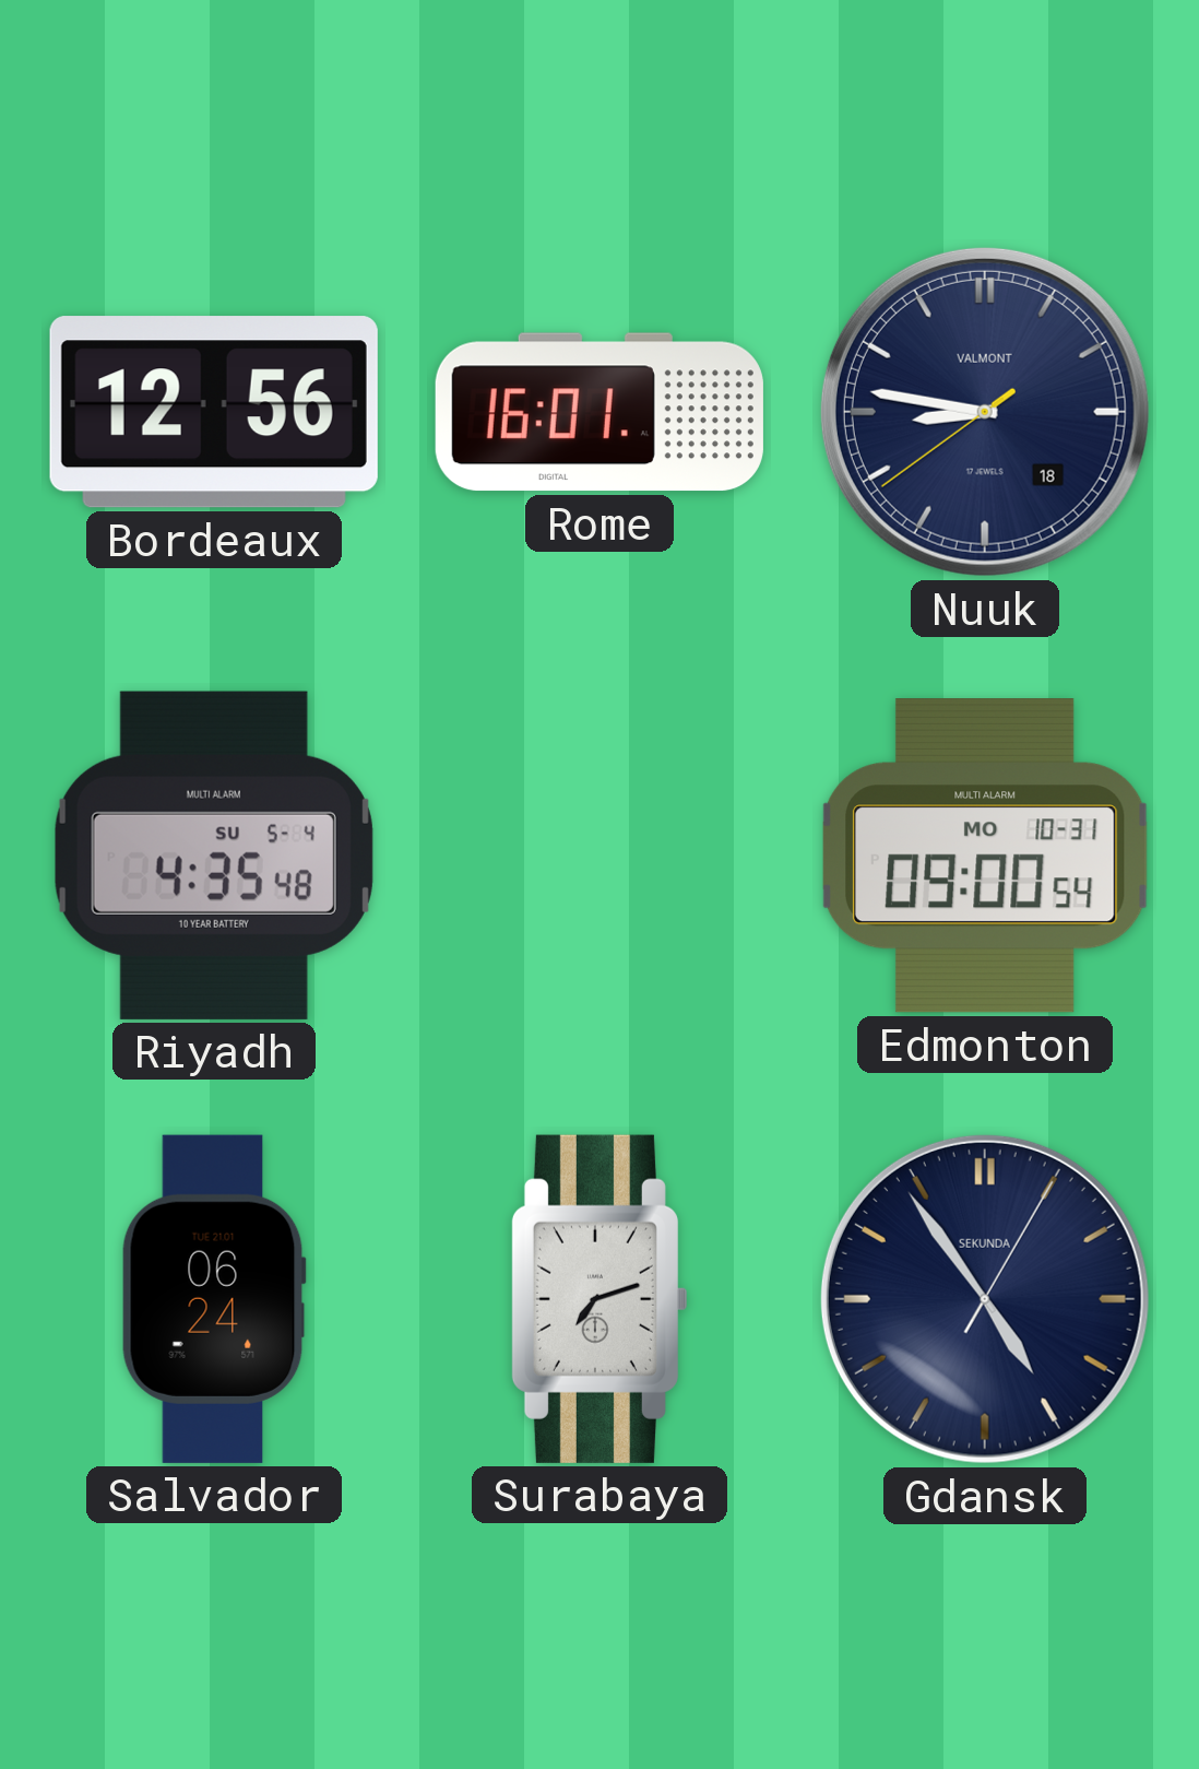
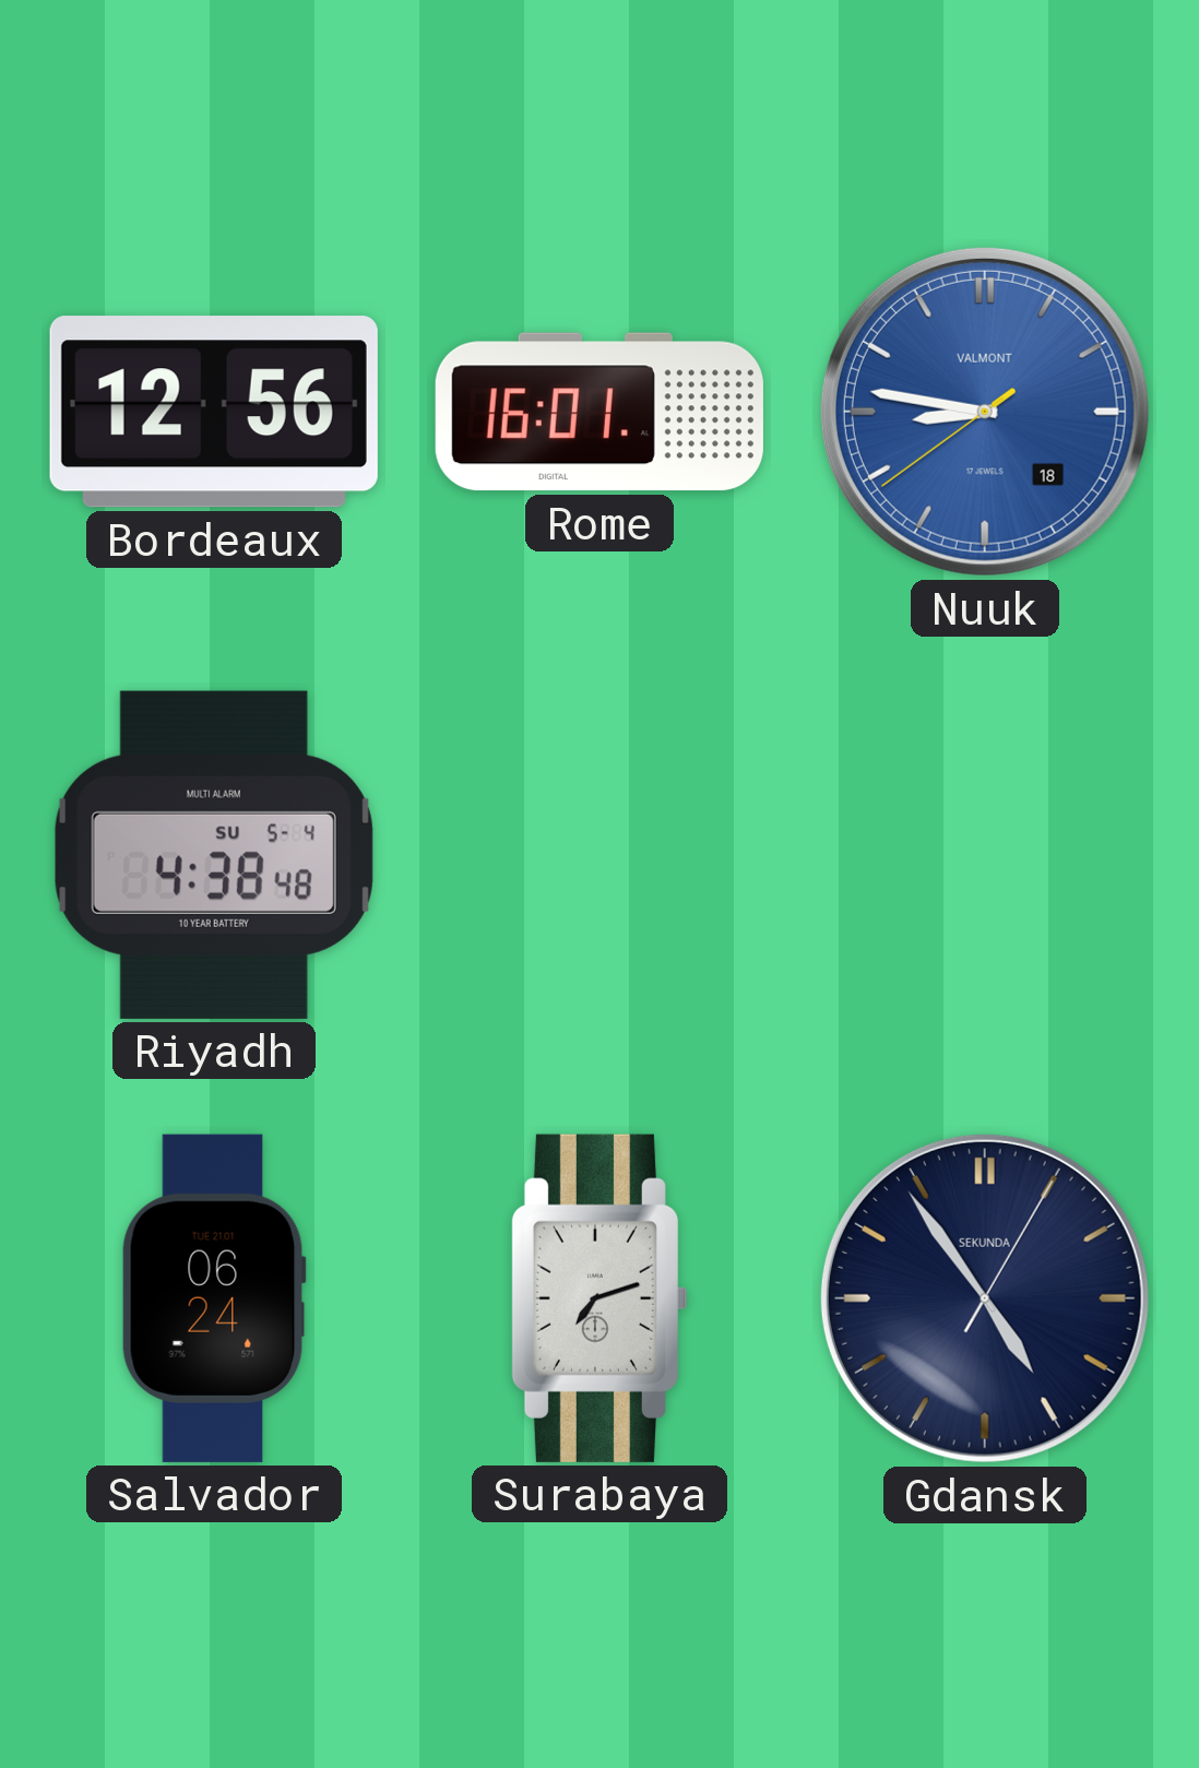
Nuuk dial: navy -> blue (985, 412)
Riyadh: 4:35 -> 4:38 (214, 855)
Edmonton: 09:00 -> none (985, 856)
